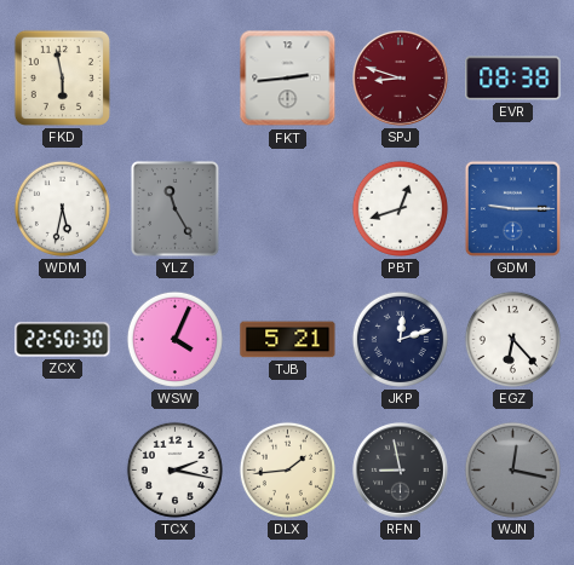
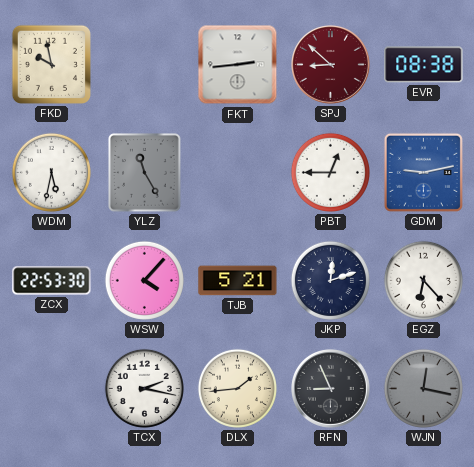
FKD: 5:58 -> 9:58 (51, 64)
SPJ: 8:48 -> 8:52 (331, 65)
PBT: 12:42 -> 12:45 (330, 172)
GDM: 9:15 -> 9:13 (423, 172)
ZCX: 22:50 -> 22:53 (52, 281)
WSW: 4:04 -> 4:07 (144, 280)
RFN: 8:58 -> 8:56 (331, 389)
